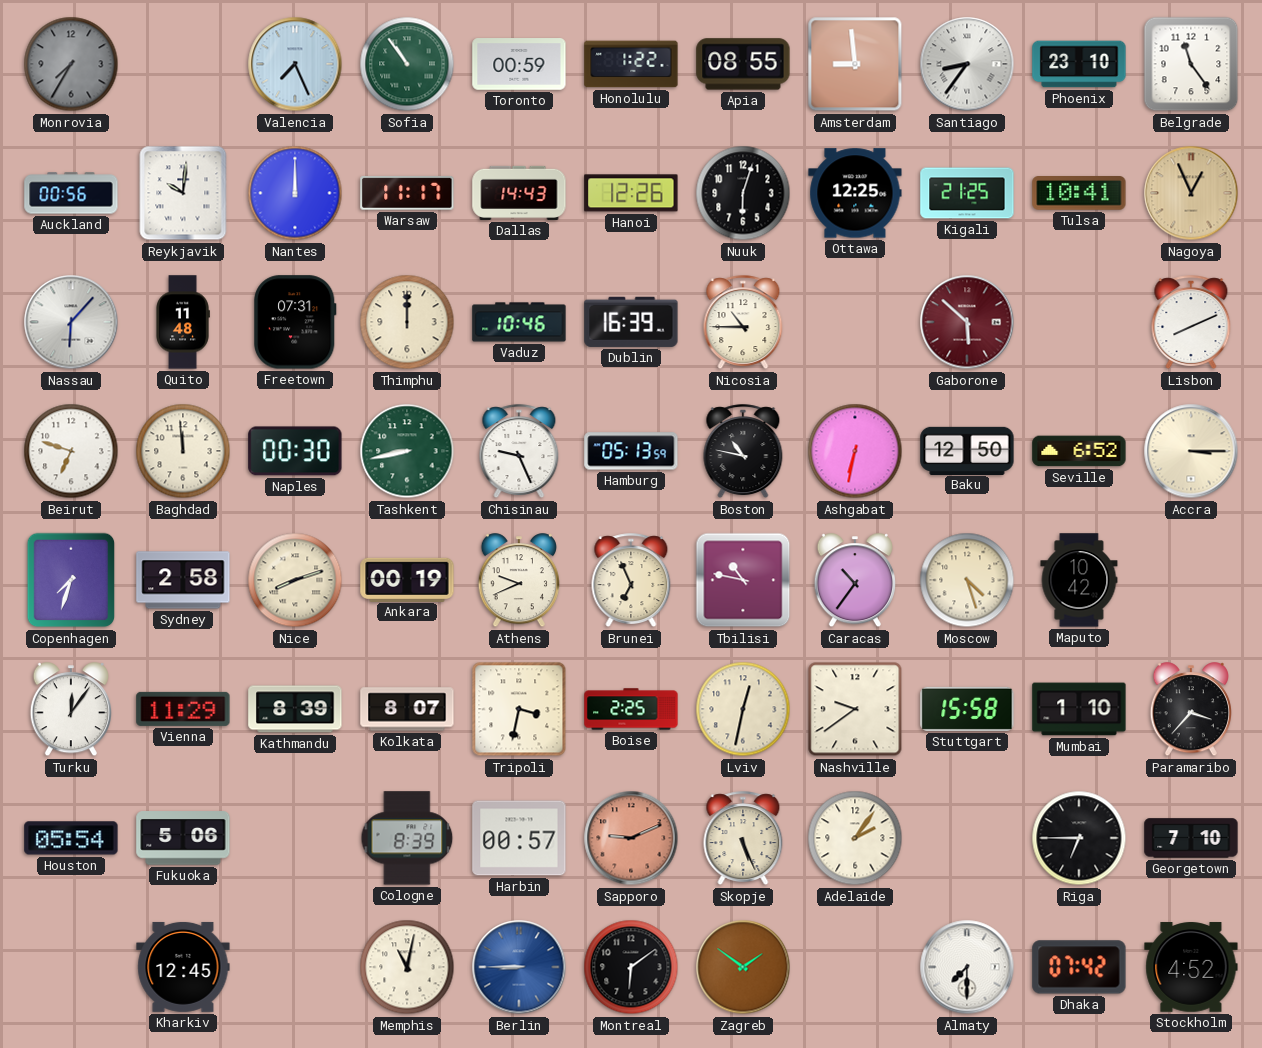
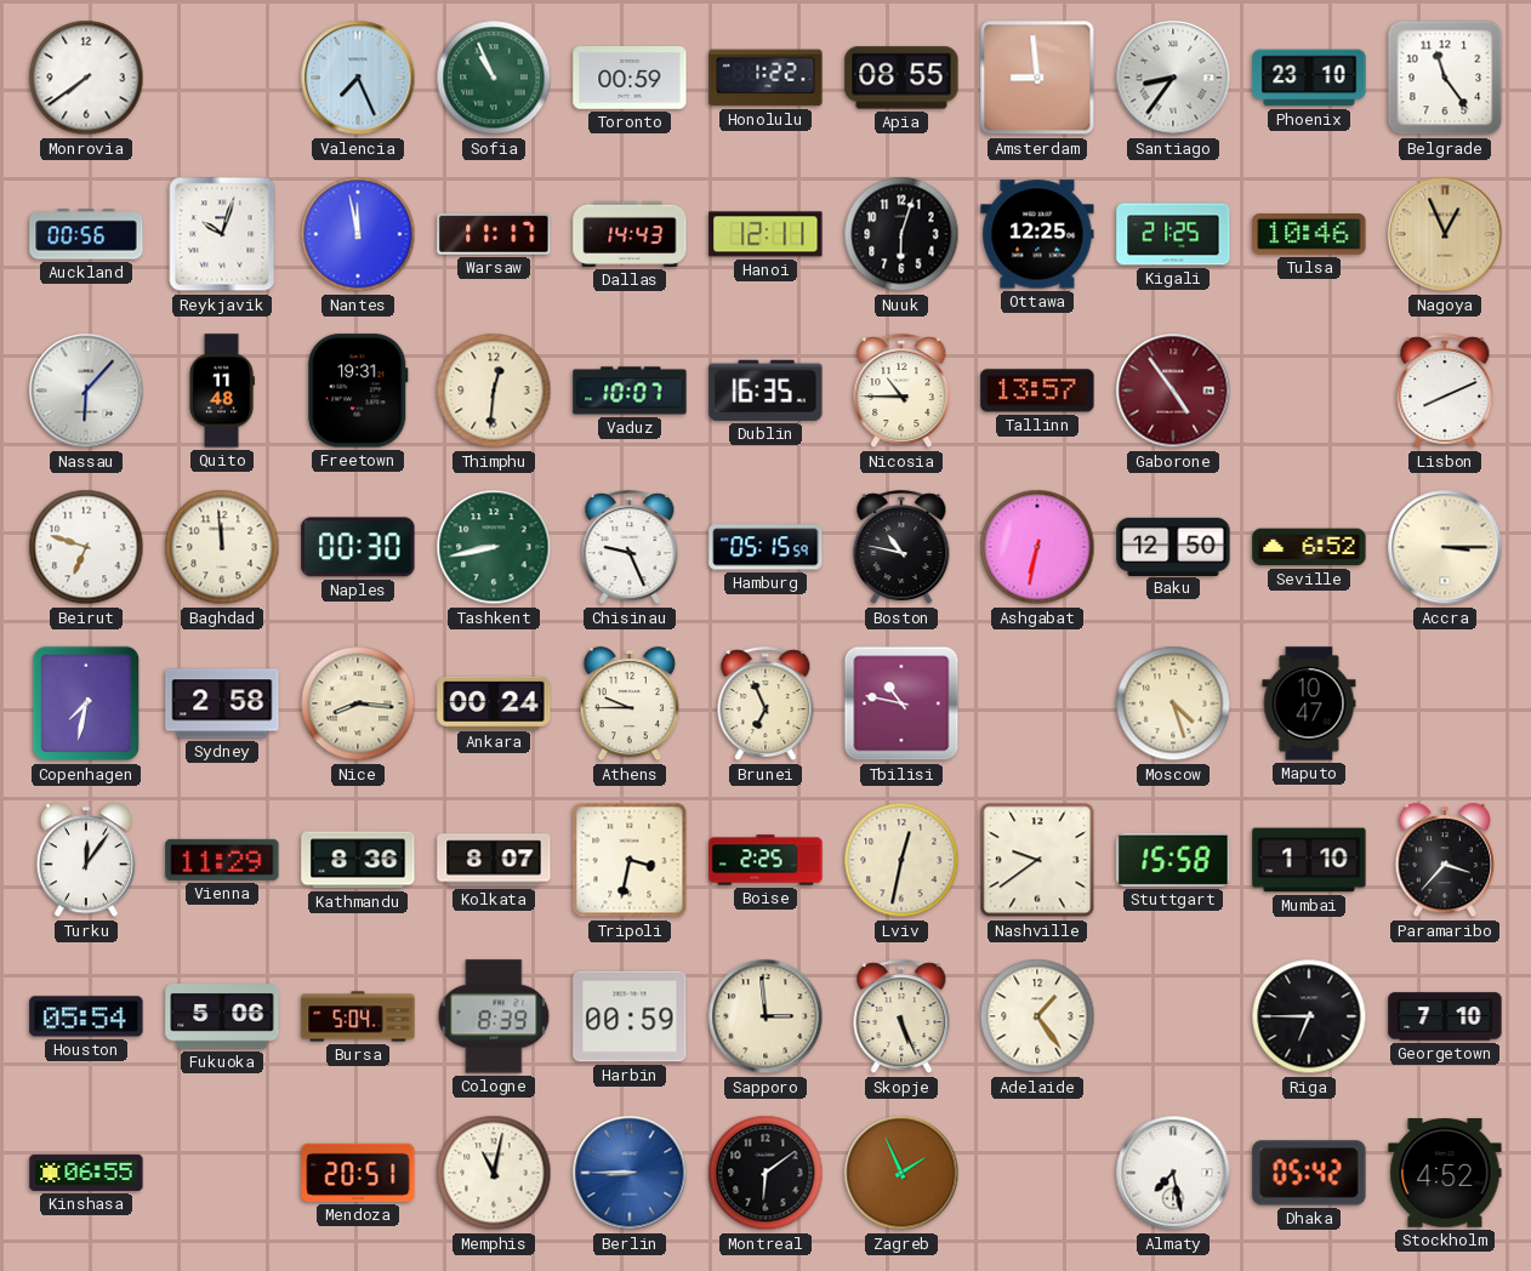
Monrovia: 7:35 -> 7:39 (86, 78)
Monrovia dial: grey -> white (86, 78)
Sofia: 10:54 -> 10:56 (494, 78)
Reykjavik: 10:01 -> 10:03 (222, 234)
Nantes: 12:00 -> 11:58 (358, 234)
Hanoi: 12:26 -> 12:11 (765, 234)
Tulsa: 10:41 -> 10:46 (1309, 235)
Freetown: 07:31 -> 19:31 (358, 391)
Thimphu: 12:00 -> 12:31 (494, 391)
Vaduz: 10:46 -> 10:07 (630, 391)
Dublin: 16:39 -> 16:35 (765, 391)
Tallinn: none -> 13:57 (1037, 391)
Gaborone: 5:52 -> 4:54 (1173, 391)
Hamburg: 05:13 -> 05:15 (765, 547)
Copenhagen: 7:33 -> 7:32 (86, 703)
Nice: 8:12 -> 8:16 (358, 703)
Ankara: 00:19 -> 00:24 (494, 702)
Athens: 9:41 -> 9:45 (630, 705)
Caracas: 10:36 -> none (855, 581)
Maputo: 10:42 -> 10:47 (1309, 703)
Kathmandu: 8:39 -> 8:36 (358, 860)
Bursa: none -> 5:04 (358, 1016)
Harbin: 00:57 -> 00:59 (630, 1016)
Sapporo: 9:11 -> 2:59 (765, 1016)
Sapporo dial: salmon -> cream (765, 1016)
Adelaide: 2:06 -> 1:24 (1037, 1016)
Kinshasa: none -> 06:55 (86, 1173)
Kharkiv: 12:45 -> none (183, 967)
Mendoza: none -> 20:51 (358, 1173)
Zagreb: 1:51 -> 1:56 (901, 1173)
Almaty: 7:30 -> 7:28 (1173, 1173)
Dhaka: 07:42 -> 05:42 (1309, 1173)
